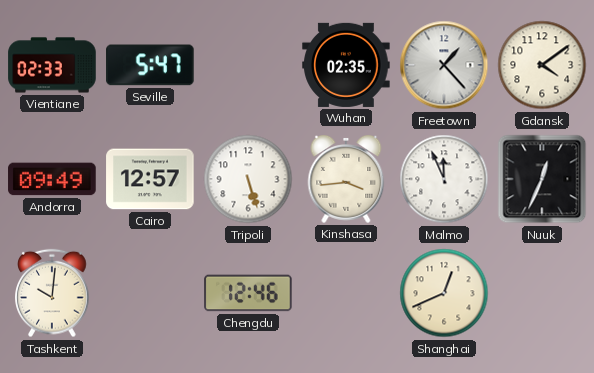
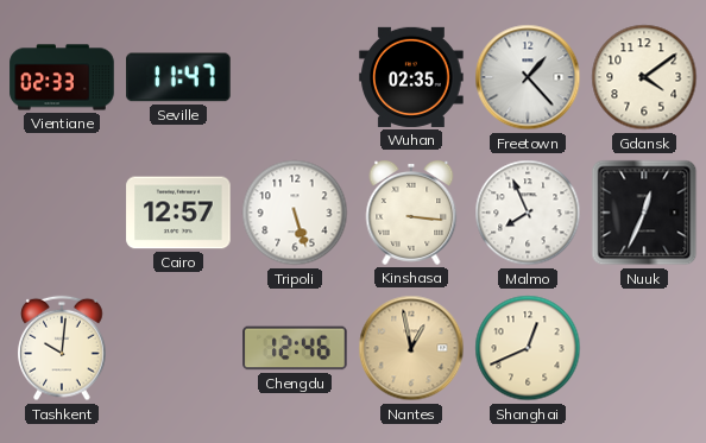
Seville: 5:47 -> 11:47 (178, 77)
Andorra: 09:49 -> none (52, 179)
Kinshasa: 3:44 -> 3:16 (411, 214)
Malmo: 11:56 -> 7:56 (528, 213)
Nantes: none -> 12:58 (411, 348)
